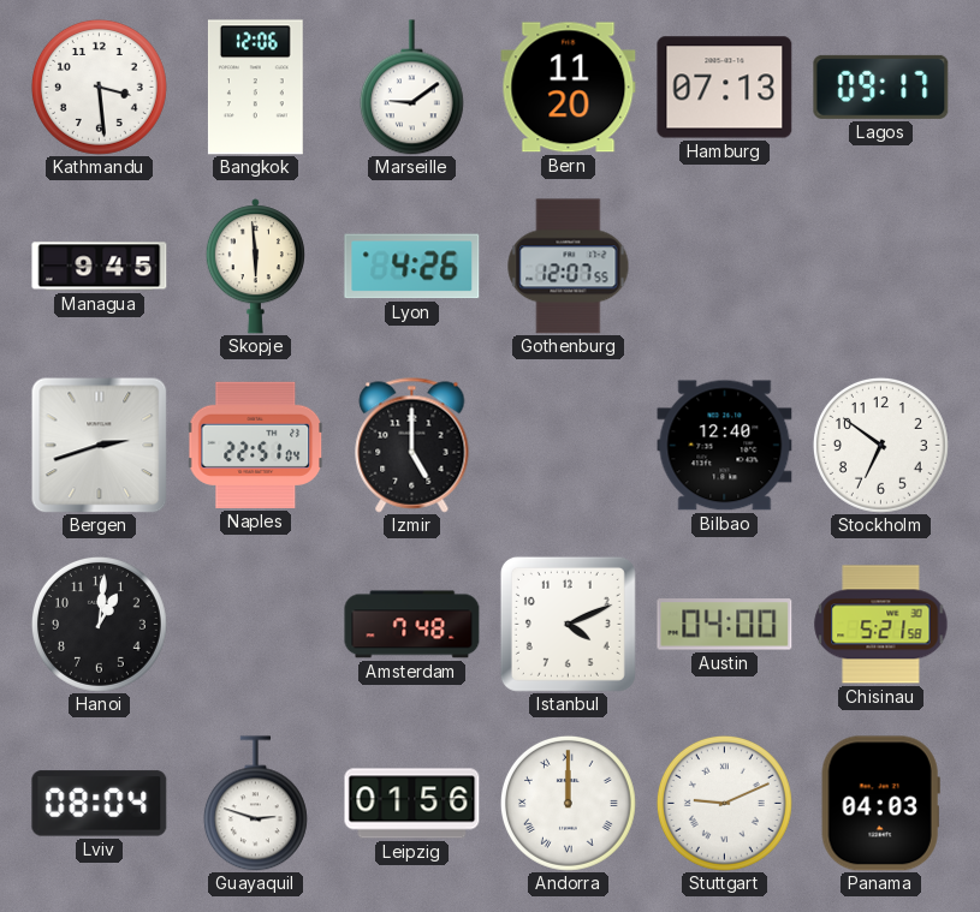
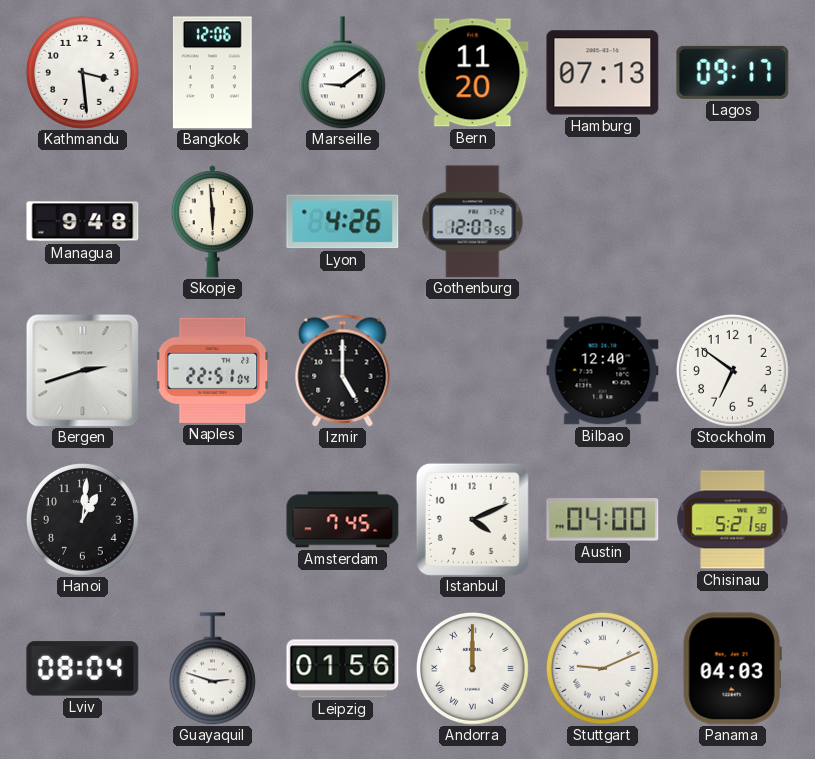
Managua: 9:45 -> 9:48 (83, 222)
Amsterdam: 7:48 -> 7:45 (343, 520)
